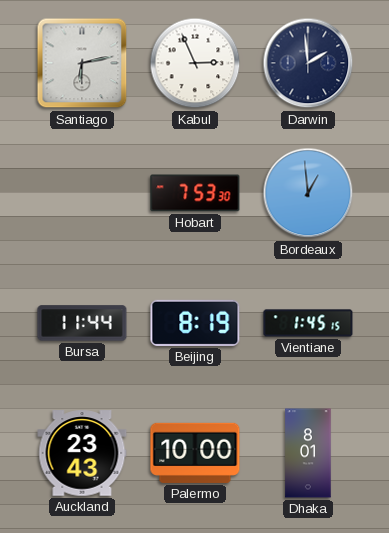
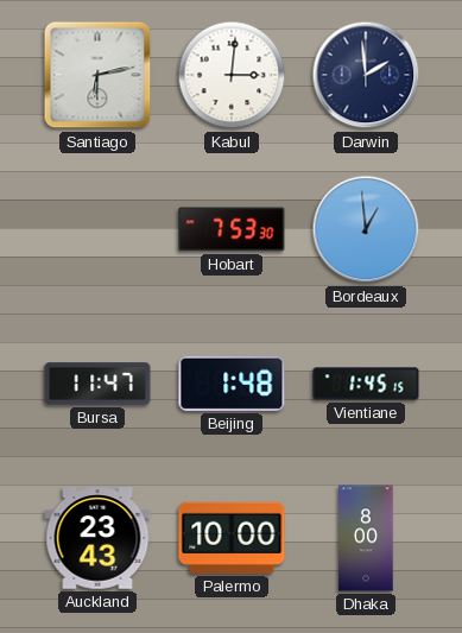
Kabul: 2:56 -> 3:01 (232, 75)
Bursa: 11:44 -> 11:47 (97, 384)
Beijing: 8:19 -> 1:48 (232, 384)
Dhaka: 8:01 -> 8:00 (366, 538)
